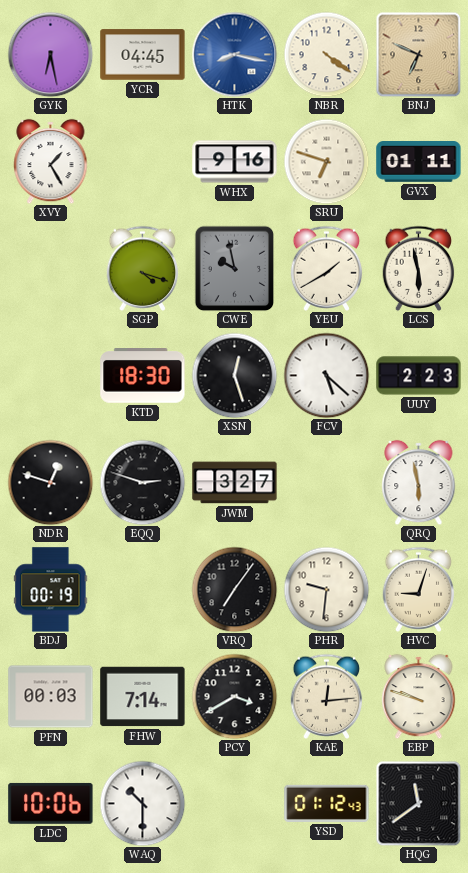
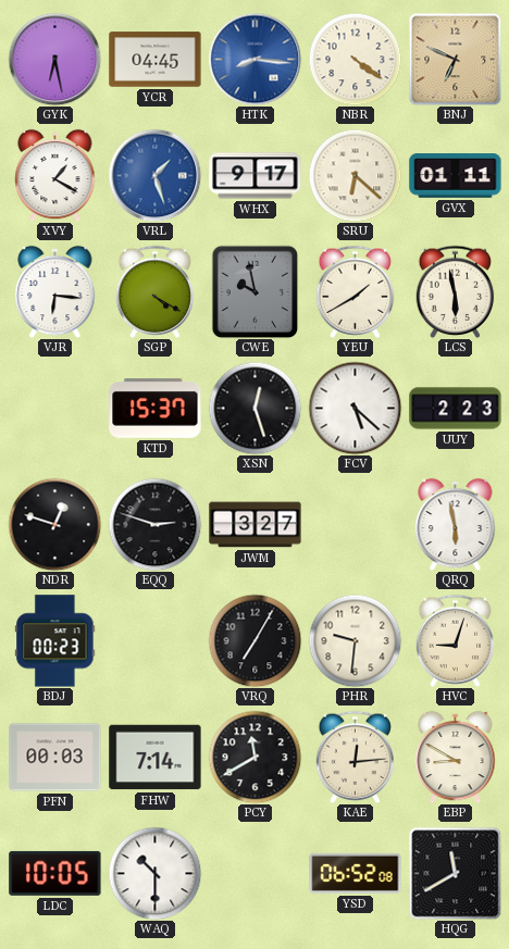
HTK: 8:17 -> 8:16 (254, 59)
XVY: 1:25 -> 1:20 (55, 175)
VRL: none -> 1:27 (154, 175)
WHX: 9:16 -> 9:17 (256, 176)
SRU: 6:48 -> 6:22 (355, 175)
VJR: none -> 6:16 (55, 291)
SGP: 4:18 -> 4:20 (156, 291)
KTD: 18:30 -> 15:37 (156, 409)
BDJ: 00:19 -> 00:23 (55, 641)
VRQ: 7:06 -> 7:05 (254, 640)
PCY: 3:40 -> 11:40 (254, 757)
EBP: 9:48 -> 8:50 (456, 757)
LDC: 10:06 -> 10:05 (55, 873)
YSD: 01:12 -> 06:52 (356, 873)
HQG: 11:39 -> 11:40 (455, 873)
